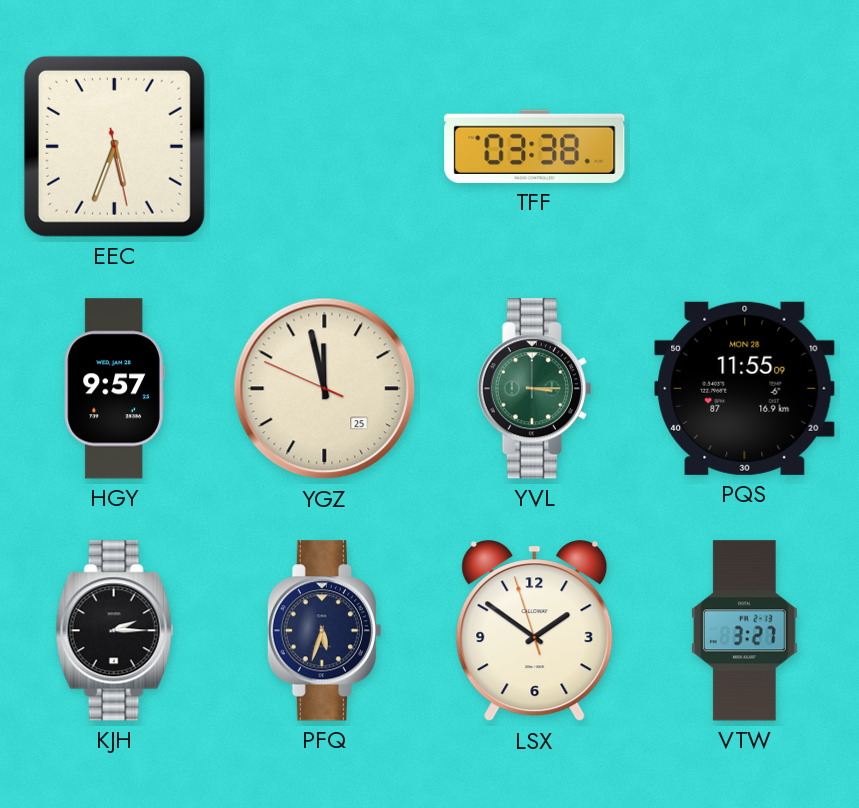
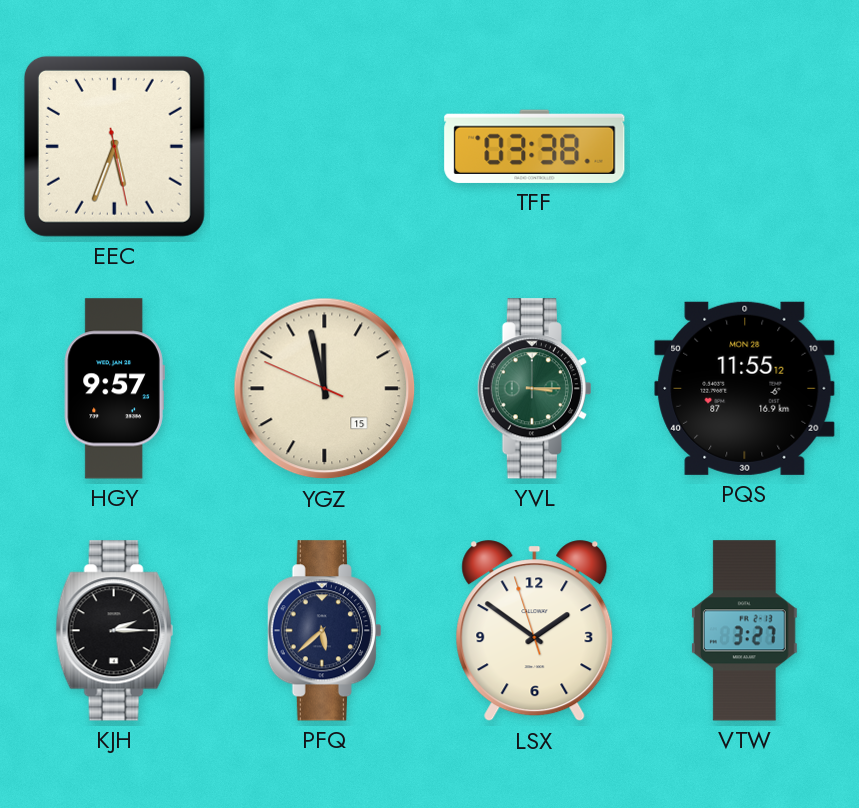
YGZ date: 25 -> 15 (325, 389)
PQS: 11:55:09 -> 11:55:12 (745, 388)
PFQ: 5:33 -> 5:38 (324, 631)
